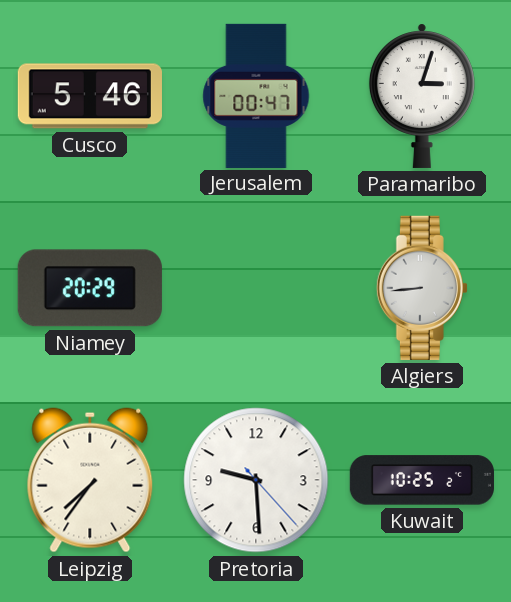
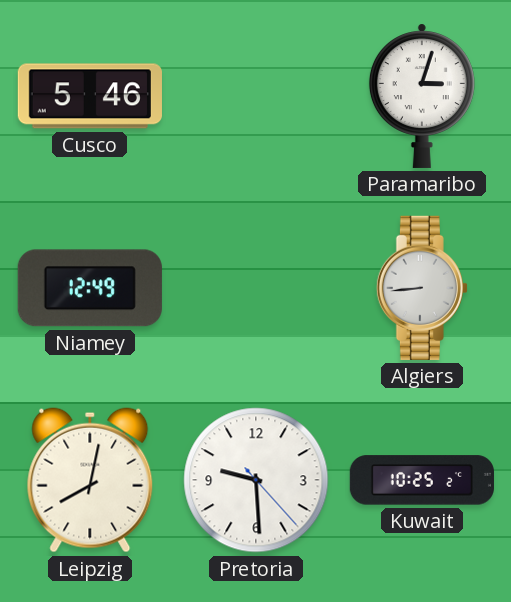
Jerusalem: 00:47 -> none (256, 95)
Niamey: 20:29 -> 12:49 (90, 288)
Leipzig: 7:36 -> 8:02 (90, 480)
